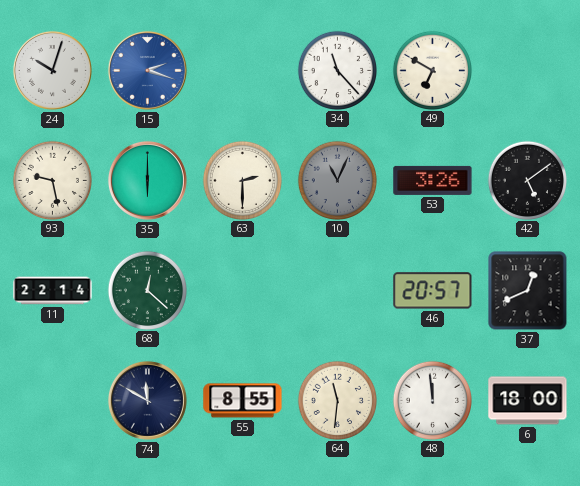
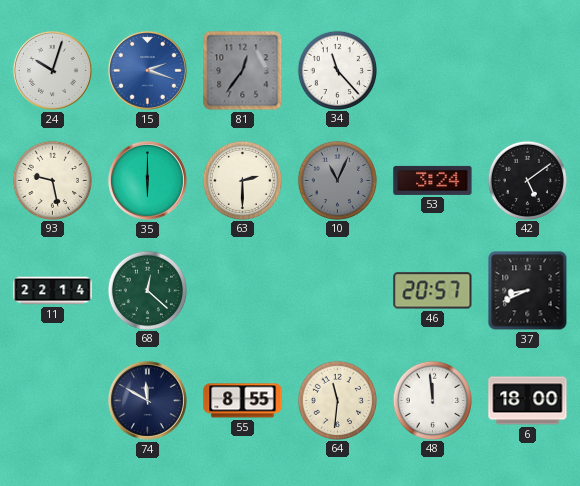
81: none -> 12:36 (243, 71)
49: 6:50 -> none (432, 70)
53: 3:26 -> 3:24 (433, 180)
37: 12:41 -> 8:41 (528, 291)
